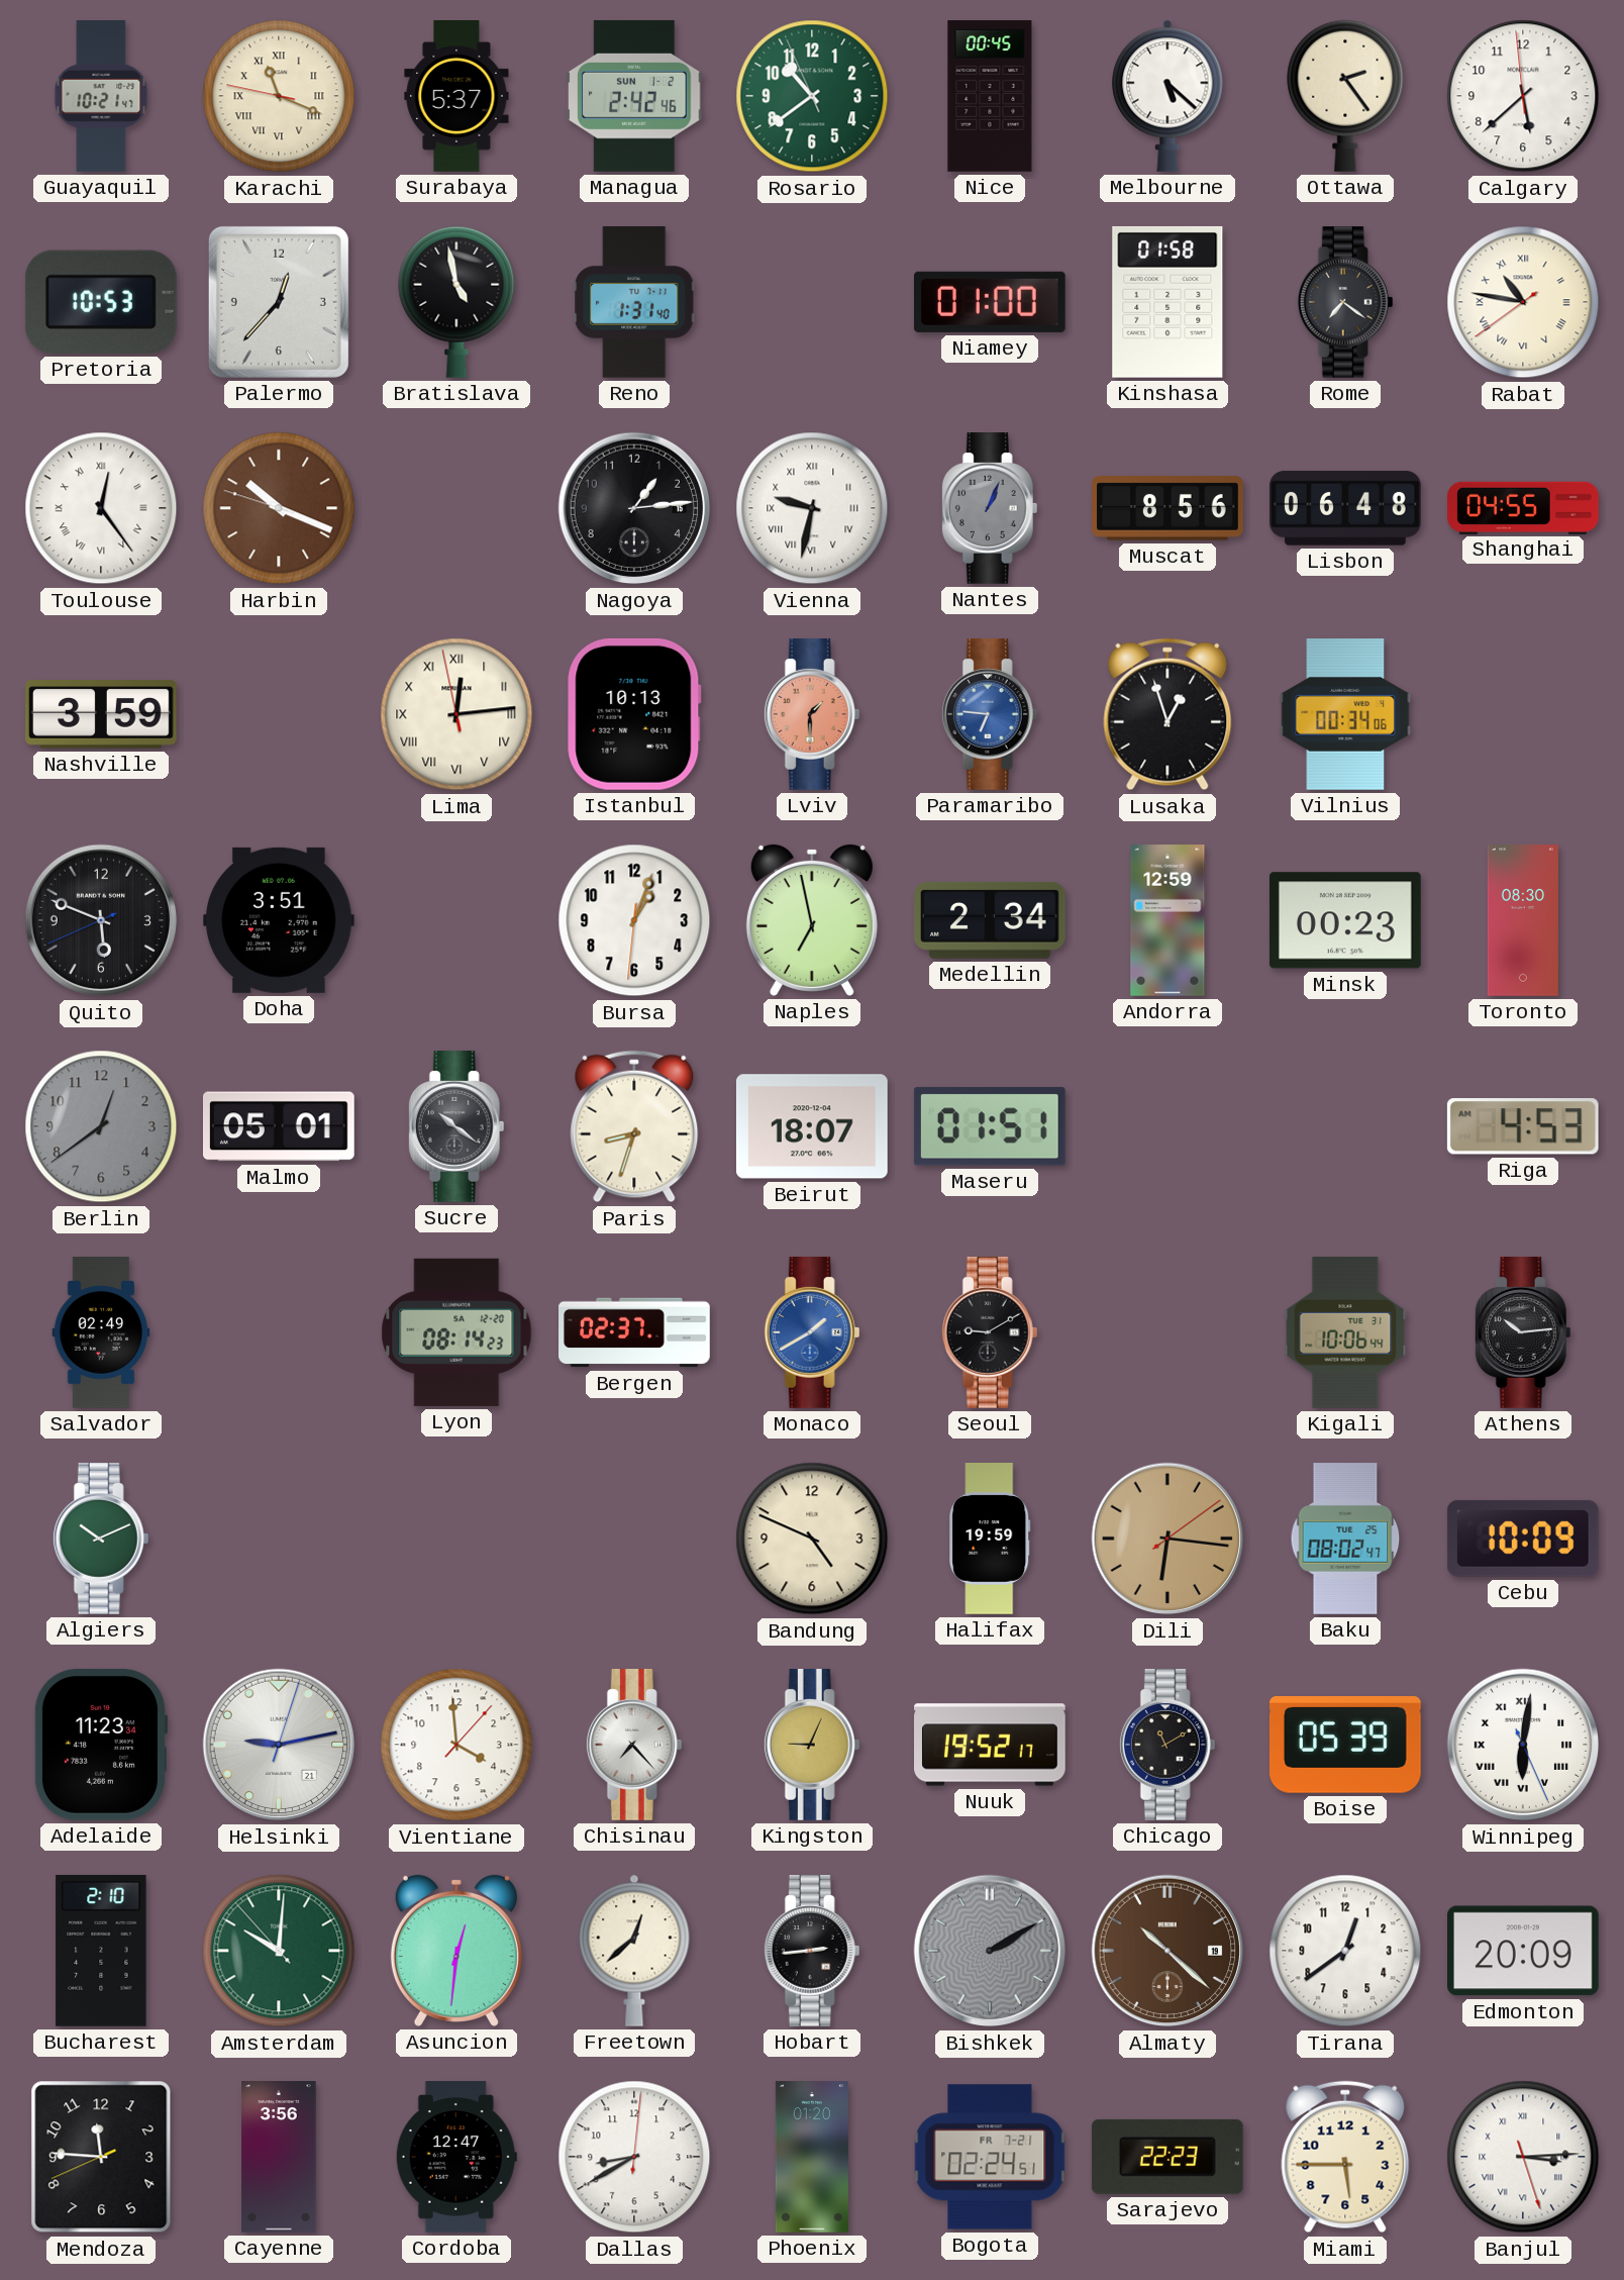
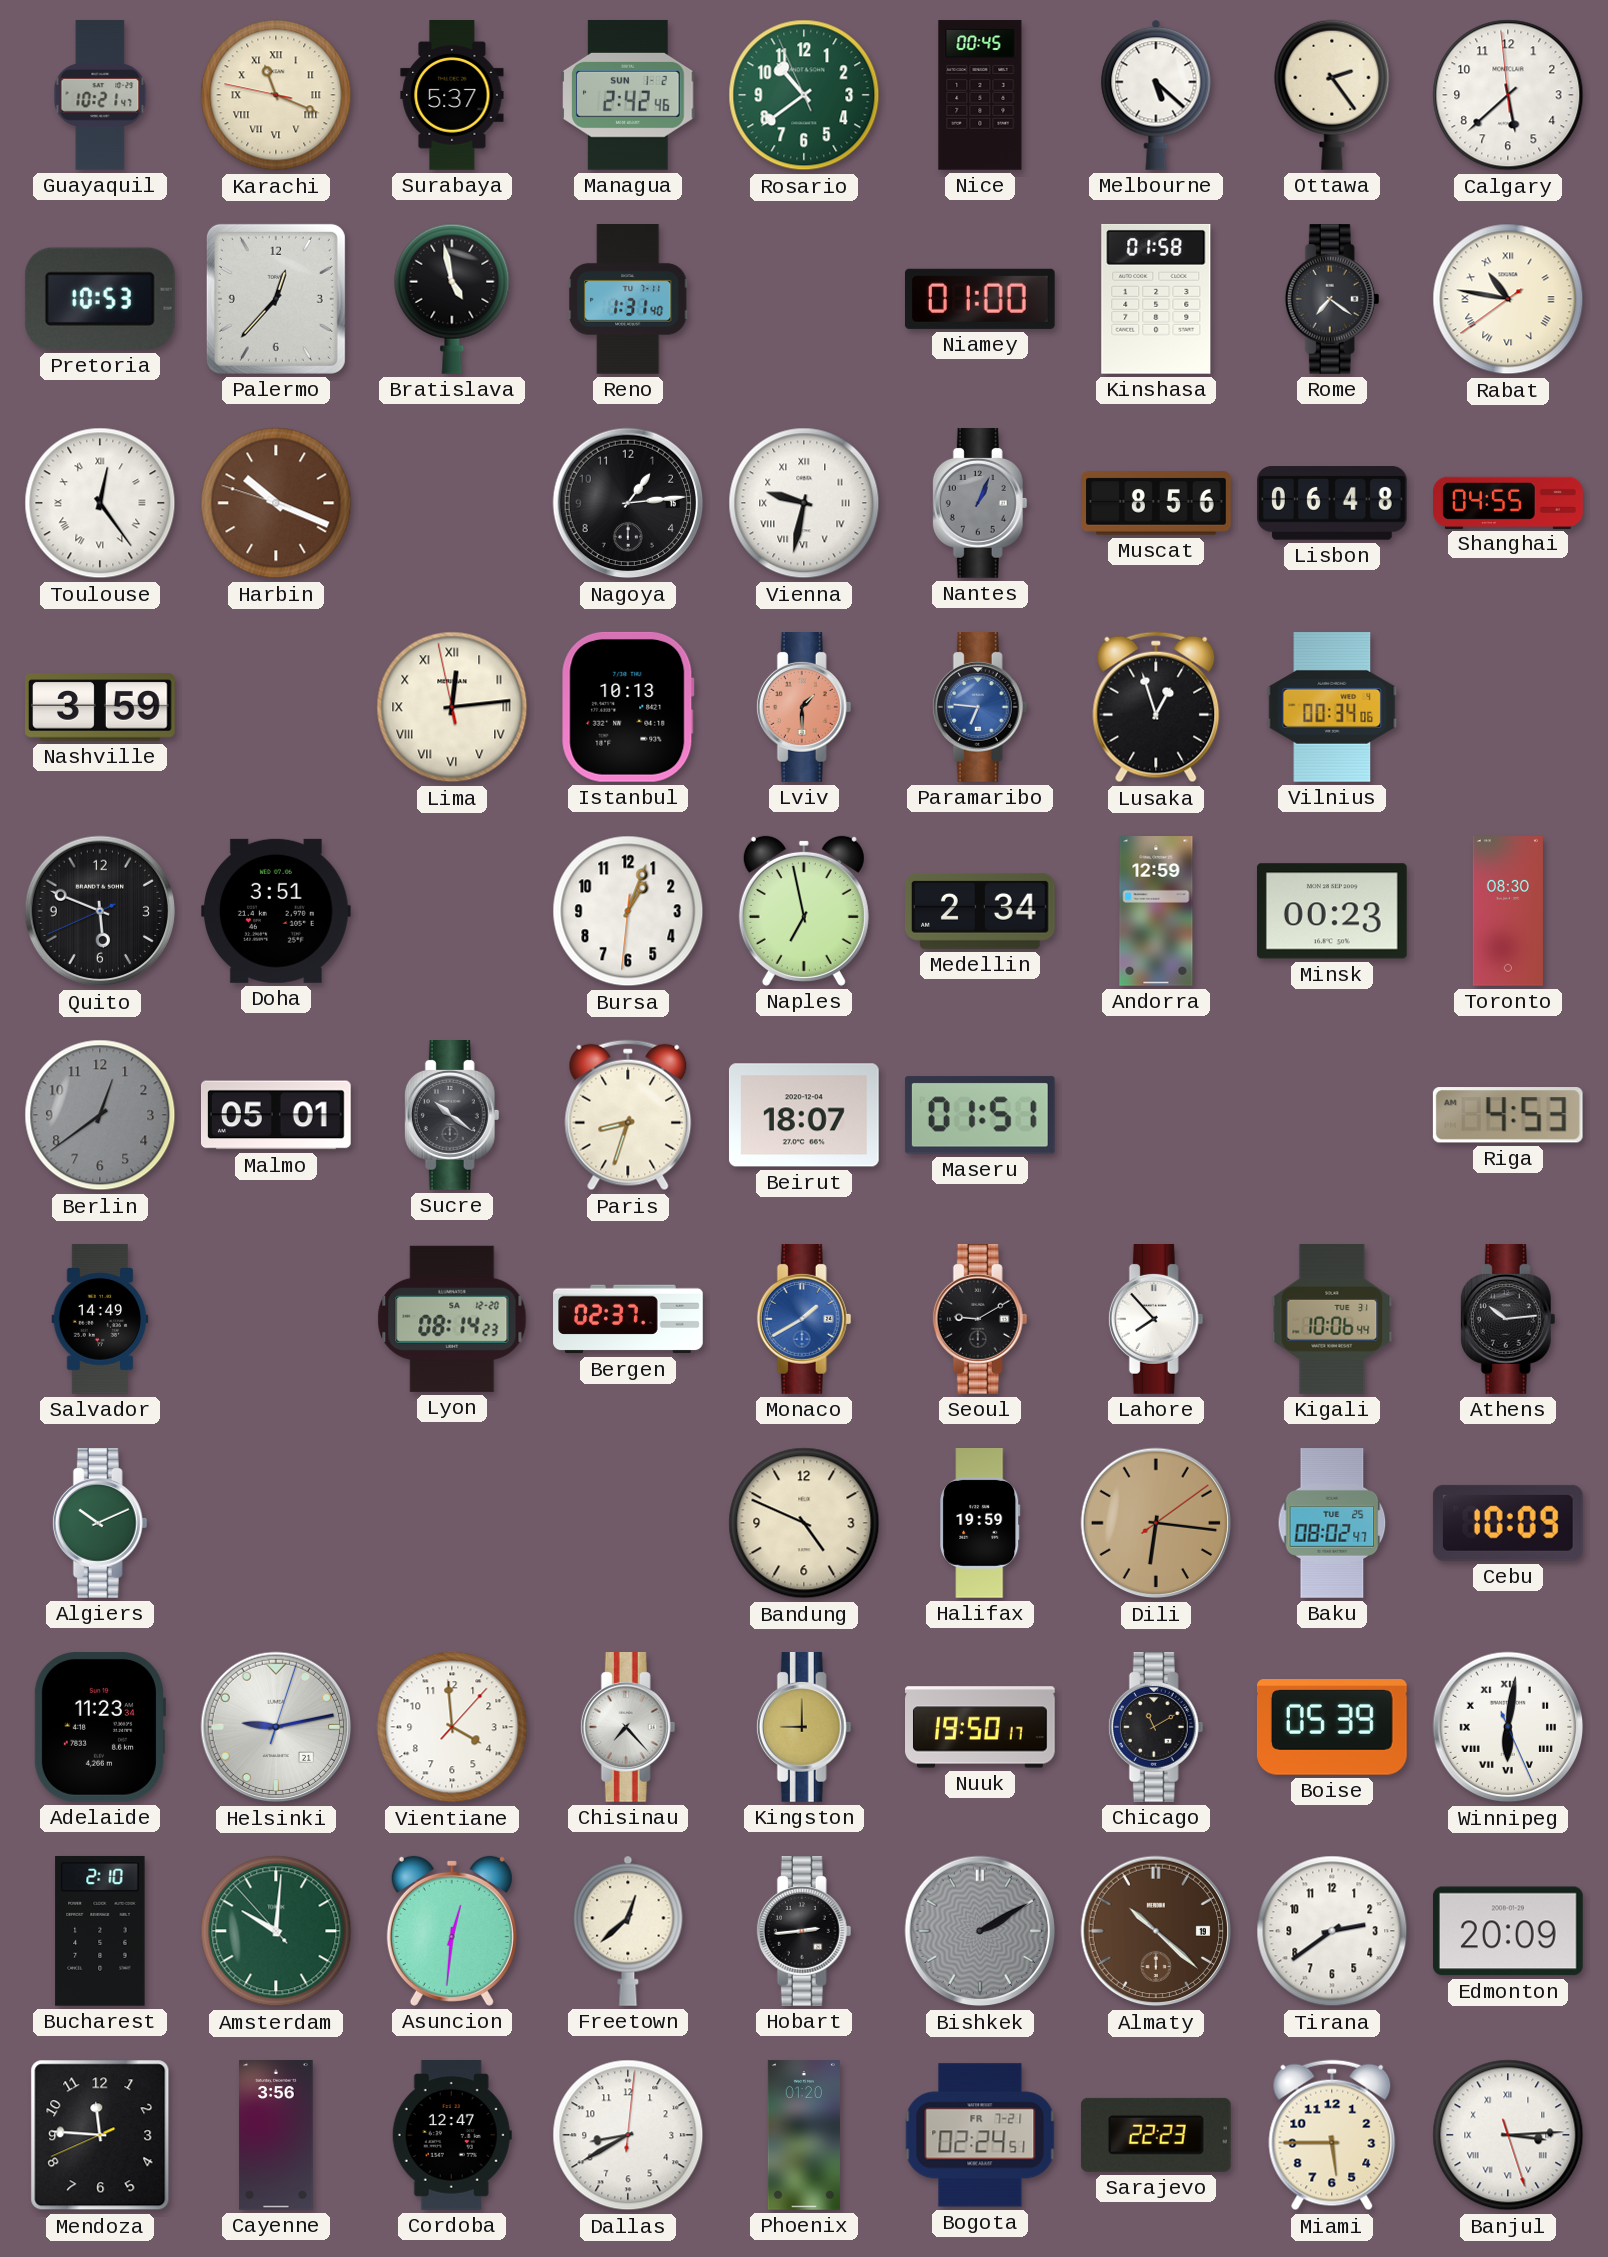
Salvador: 02:49 -> 14:49 (100, 1319)
Lahore: none -> 7:53 (1156, 1320)
Kingston: 9:04 -> 9:00 (804, 1728)
Nuuk: 19:52 -> 19:50 (981, 1727)
Tirana: 12:39 -> 2:39 (1332, 1931)
